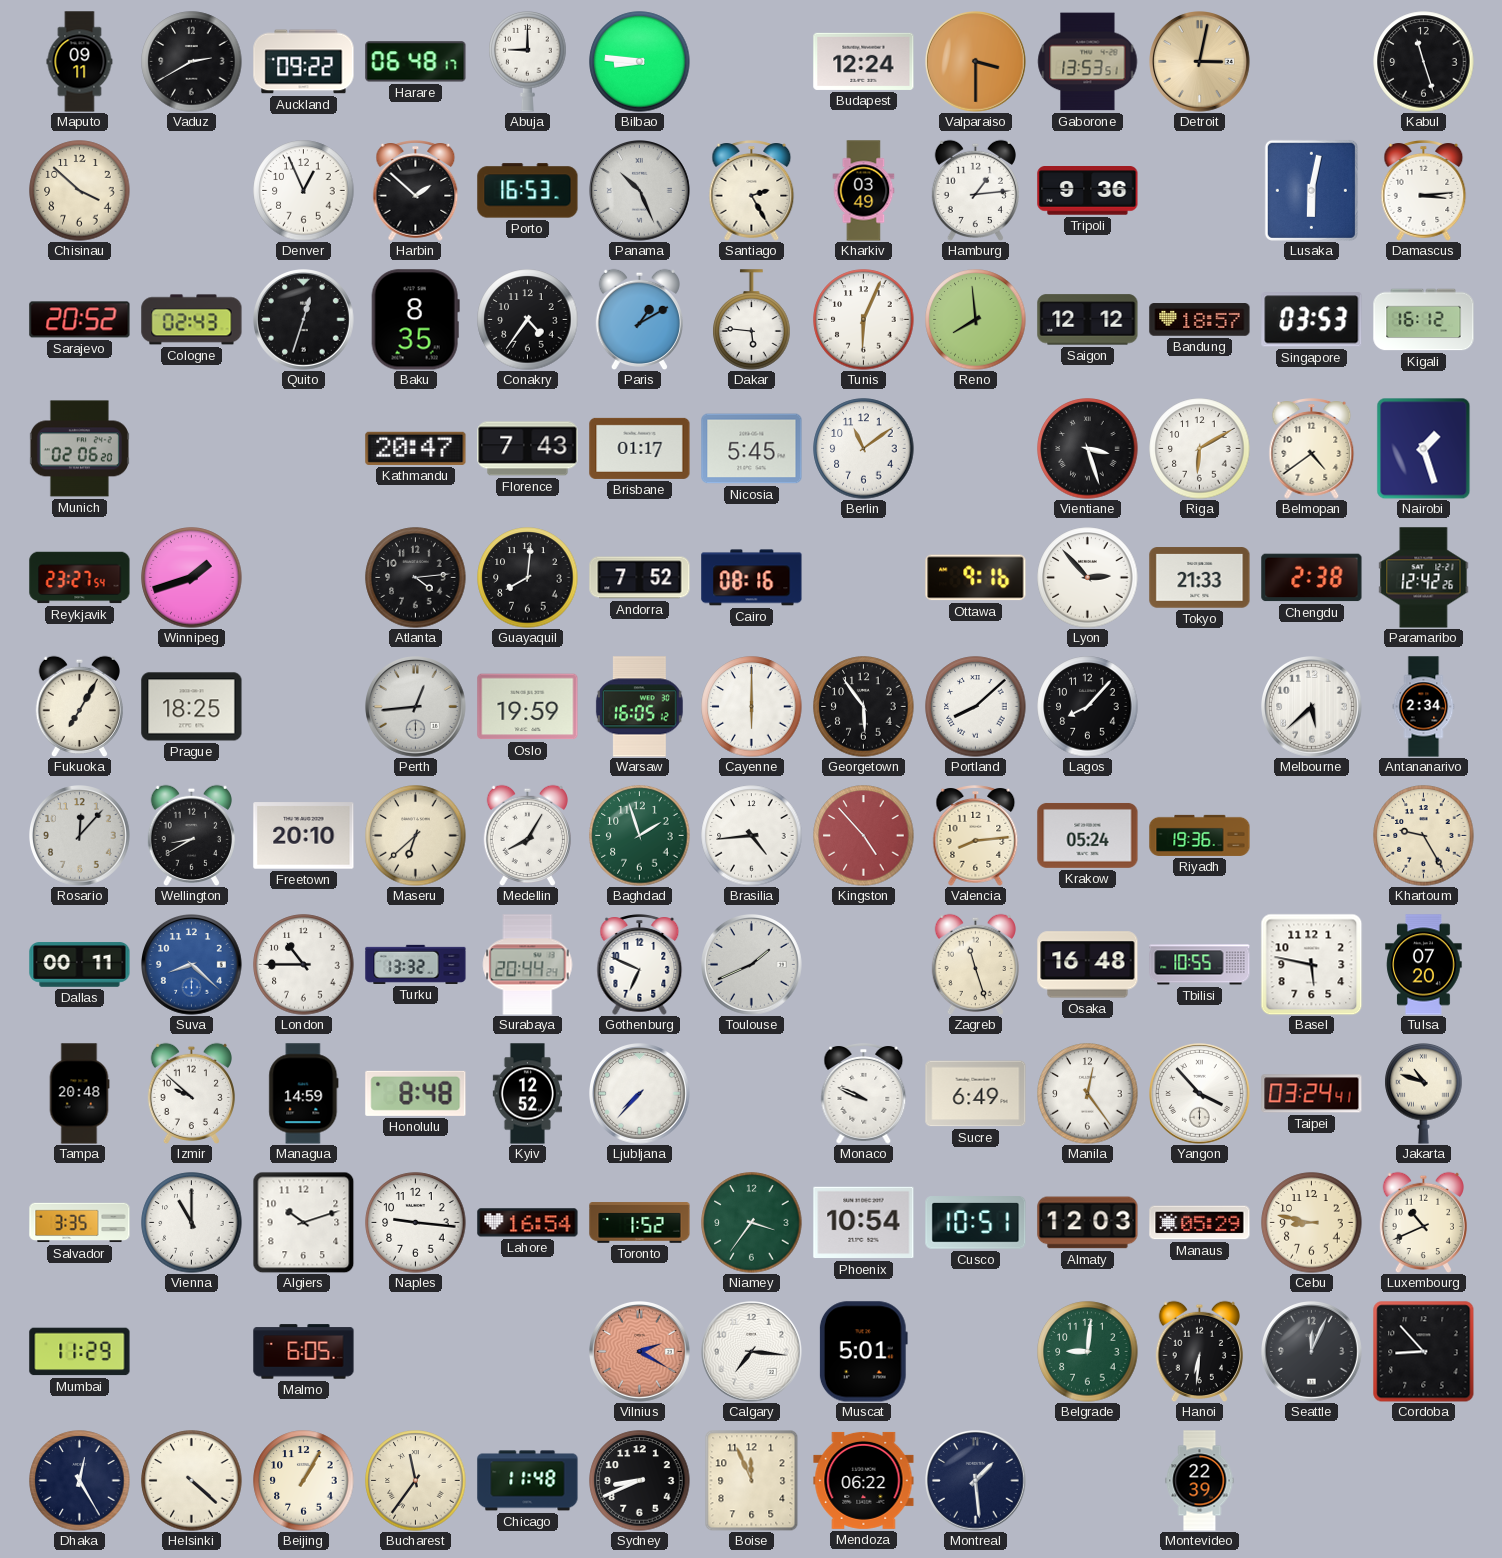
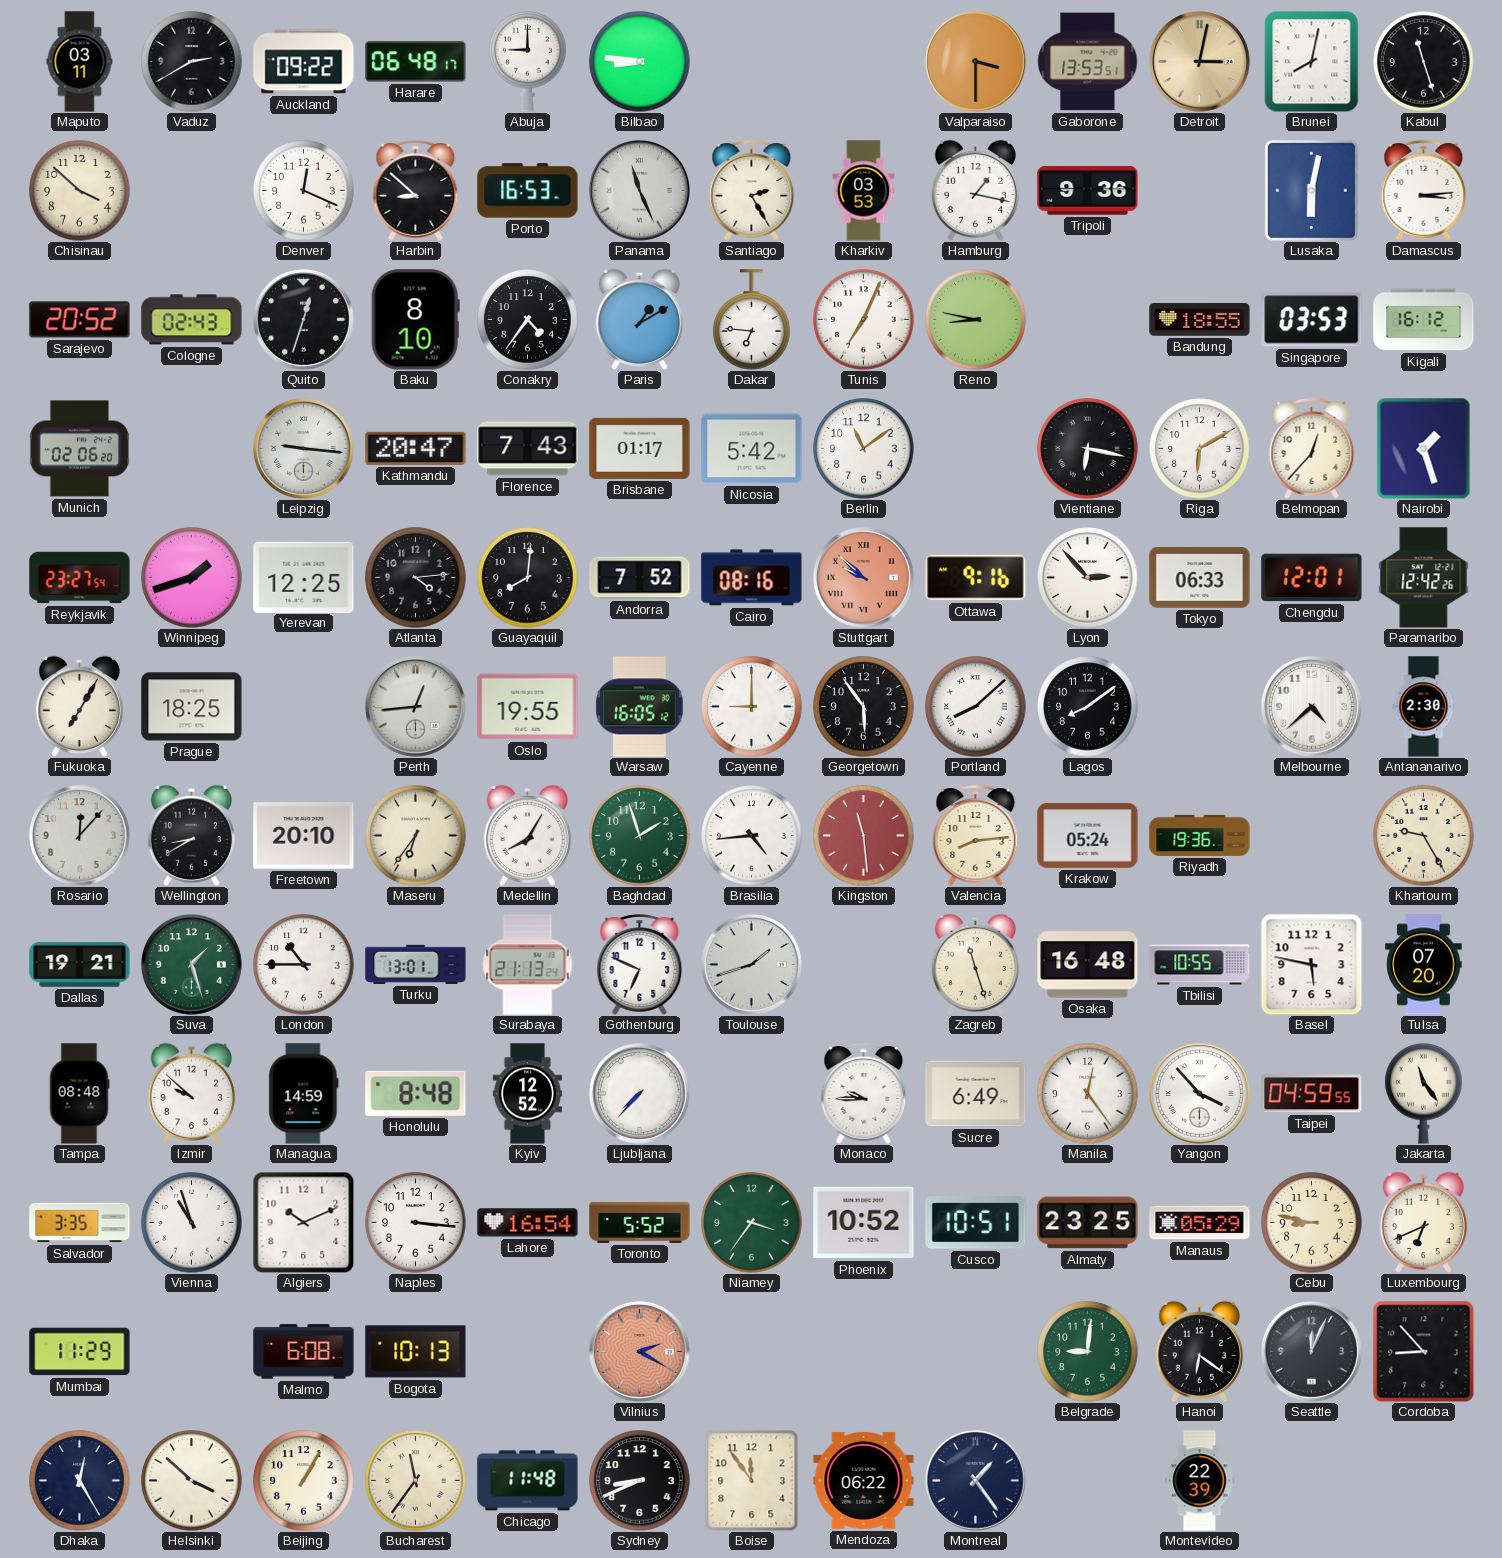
Maputo: 09:11 -> 03:11 (80, 62)
Budapest: 12:24 -> none (864, 61)
Brunei: none -> 8:02 (1312, 61)
Denver: 12:56 -> 12:19 (304, 191)
Harbin: 1:52 -> 8:52 (416, 191)
Panama: 10:26 -> 11:26 (640, 191)
Kharkiv: 03:49 -> 03:53 (864, 191)
Hamburg: 1:14 -> 1:17 (975, 190)
Baku: 8:35 -> 8:10 (415, 320)
Dakar: 5:46 -> 6:46 (752, 320)
Tunis: 6:04 -> 7:04 (864, 320)
Reno: 7:59 -> 8:47 (976, 320)
Saigon: 12:12 -> none (1088, 320)
Bandung: 18:57 -> 18:55 (1200, 320)
Leipzig: none -> 9:16 (304, 449)
Nicosia: 5:45 -> 5:42 (752, 449)
Vientiane: 3:27 -> 6:17 (1088, 449)
Belmopan: 4:39 -> 12:37 (1312, 449)
Yerevan: none -> 12:25 (304, 577)
Stuttgart: none -> 9:52 (864, 578)
Tokyo: 21:33 -> 06:33 (1200, 578)
Chengdu: 2:38 -> 12:01 (1312, 578)
Oslo: 19:59 -> 19:55 (528, 707)
Cayenne: 6:00 -> 9:00 (752, 707)
Lagos: 8:07 -> 8:09 (1088, 707)
Melbourne: 5:38 -> 4:38 (1312, 707)
Antananarivo: 2:34 -> 2:30 (1424, 707)
Maseru: 6:38 -> 6:36 (416, 836)
Kingston: 4:53 -> 11:29 (864, 836)
Dallas: 00:11 -> 19:21 (80, 965)
Suva: 8:22 -> 1:27 (192, 965)
Suva dial: blue -> green (192, 965)
Turku: 13:32 -> 13:01 (416, 964)
Surabaya: 20:44 -> 21:13 (528, 965)
Toulouse: 1:41 -> 1:42 (752, 965)
Tampa: 20:48 -> 08:48 (79, 1094)
Monaco: 9:49 -> 9:45 (864, 1094)
Taipei: 03:24 -> 04:59 (1312, 1094)
Jakarta: 10:48 -> 11:24 (1424, 1094)
Vienna: 11:00 -> 10:57 (192, 1223)
Algiers: 10:12 -> 10:11 (303, 1222)
Naples: 9:16 -> 3:16 (416, 1223)
Toronto: 1:52 -> 5:52 (640, 1223)
Phoenix: 10:54 -> 10:52 (864, 1223)
Almaty: 12:03 -> 23:25 (1088, 1223)
Luxembourg: 10:41 -> 6:41 (1423, 1222)
Malmo: 6:05 -> 6:08 (304, 1352)
Bogota: none -> 10:13 (416, 1352)
Calgary: 7:16 -> none (752, 1352)
Muscat: 5:01 -> none (863, 1352)
Hanoi: 6:31 -> 6:21 (1199, 1351)
Helsinki: 4:22 -> 3:52 (192, 1481)
Boise: 11:56 -> 11:54 (752, 1480)
Montreal: 1:29 -> 1:24 (976, 1481)
